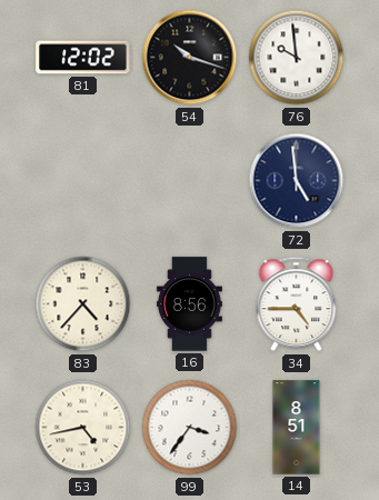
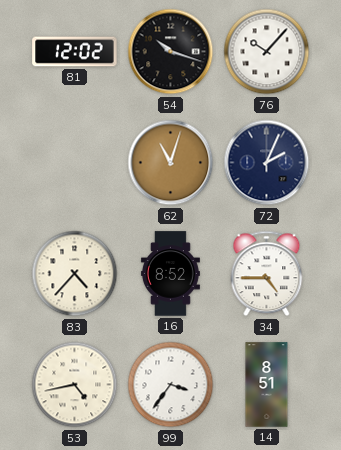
76: 9:59 -> 10:07 (267, 52)
62: none -> 11:03 (171, 163)
72: 4:59 -> 2:04 (267, 163)
16: 8:56 -> 8:52 (170, 274)
